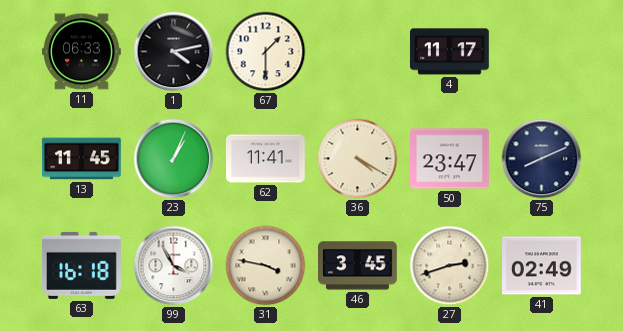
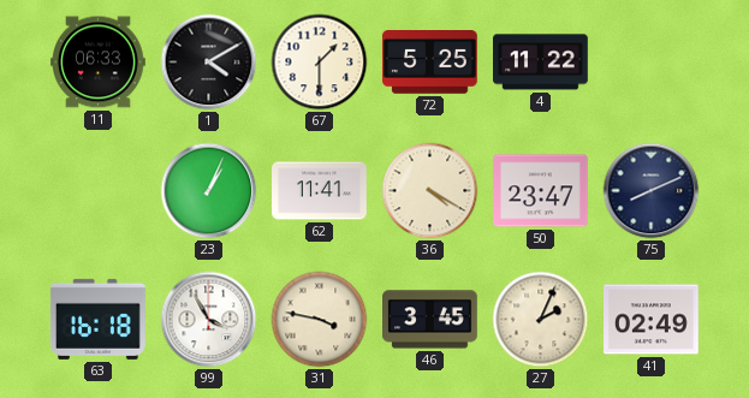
1: 4:13 -> 4:10 (209, 63)
72: none -> 5:25 (429, 63)
4: 11:17 -> 11:22 (541, 63)
13: 11:45 -> none (82, 159)
27: 2:42 -> 2:04 (541, 320)
